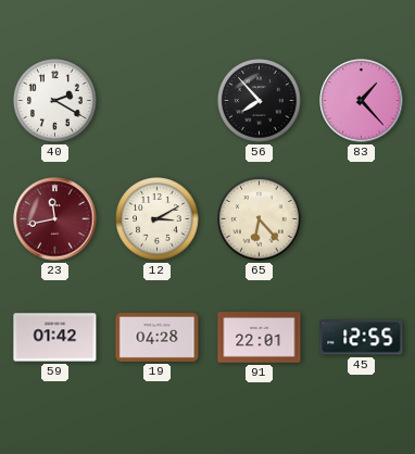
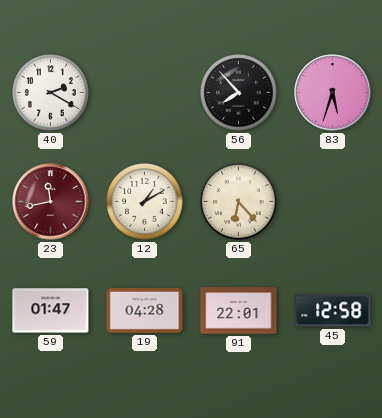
83: 1:23 -> 5:33 (333, 93)
12: 3:10 -> 1:10 (145, 202)
59: 01:42 -> 01:47 (51, 311)
45: 12:55 -> 12:58 (333, 311)
